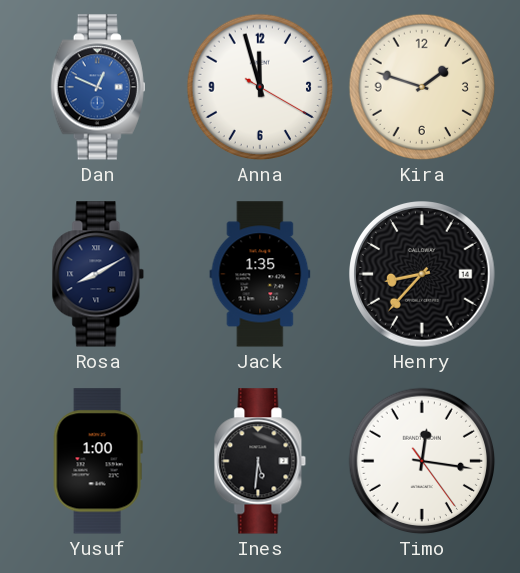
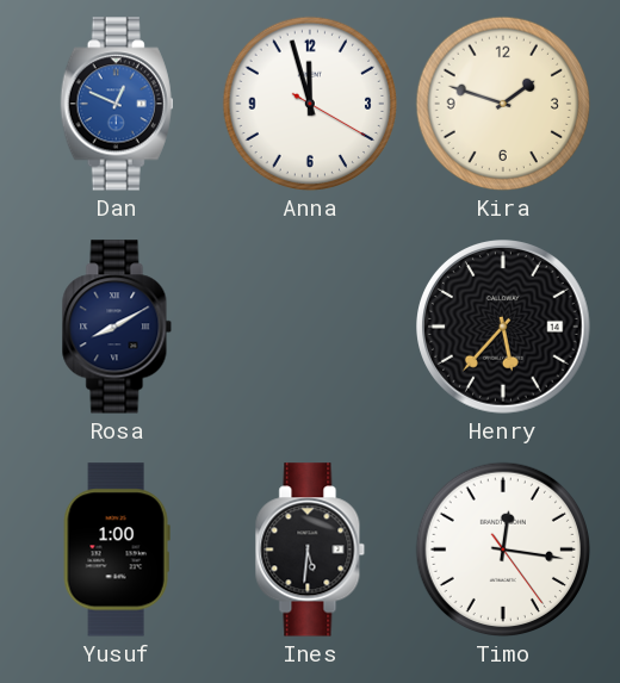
Jack: 1:35 -> none (260, 274)
Henry: 8:37 -> 5:37 (503, 327)
